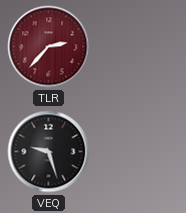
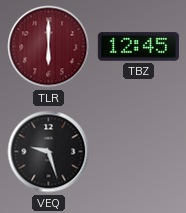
TLR: 2:37 -> 6:00 (49, 47)
TBZ: none -> 12:45 (138, 47)
